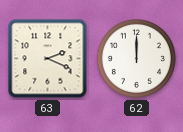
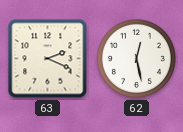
62: 12:00 -> 12:28 (136, 58)
